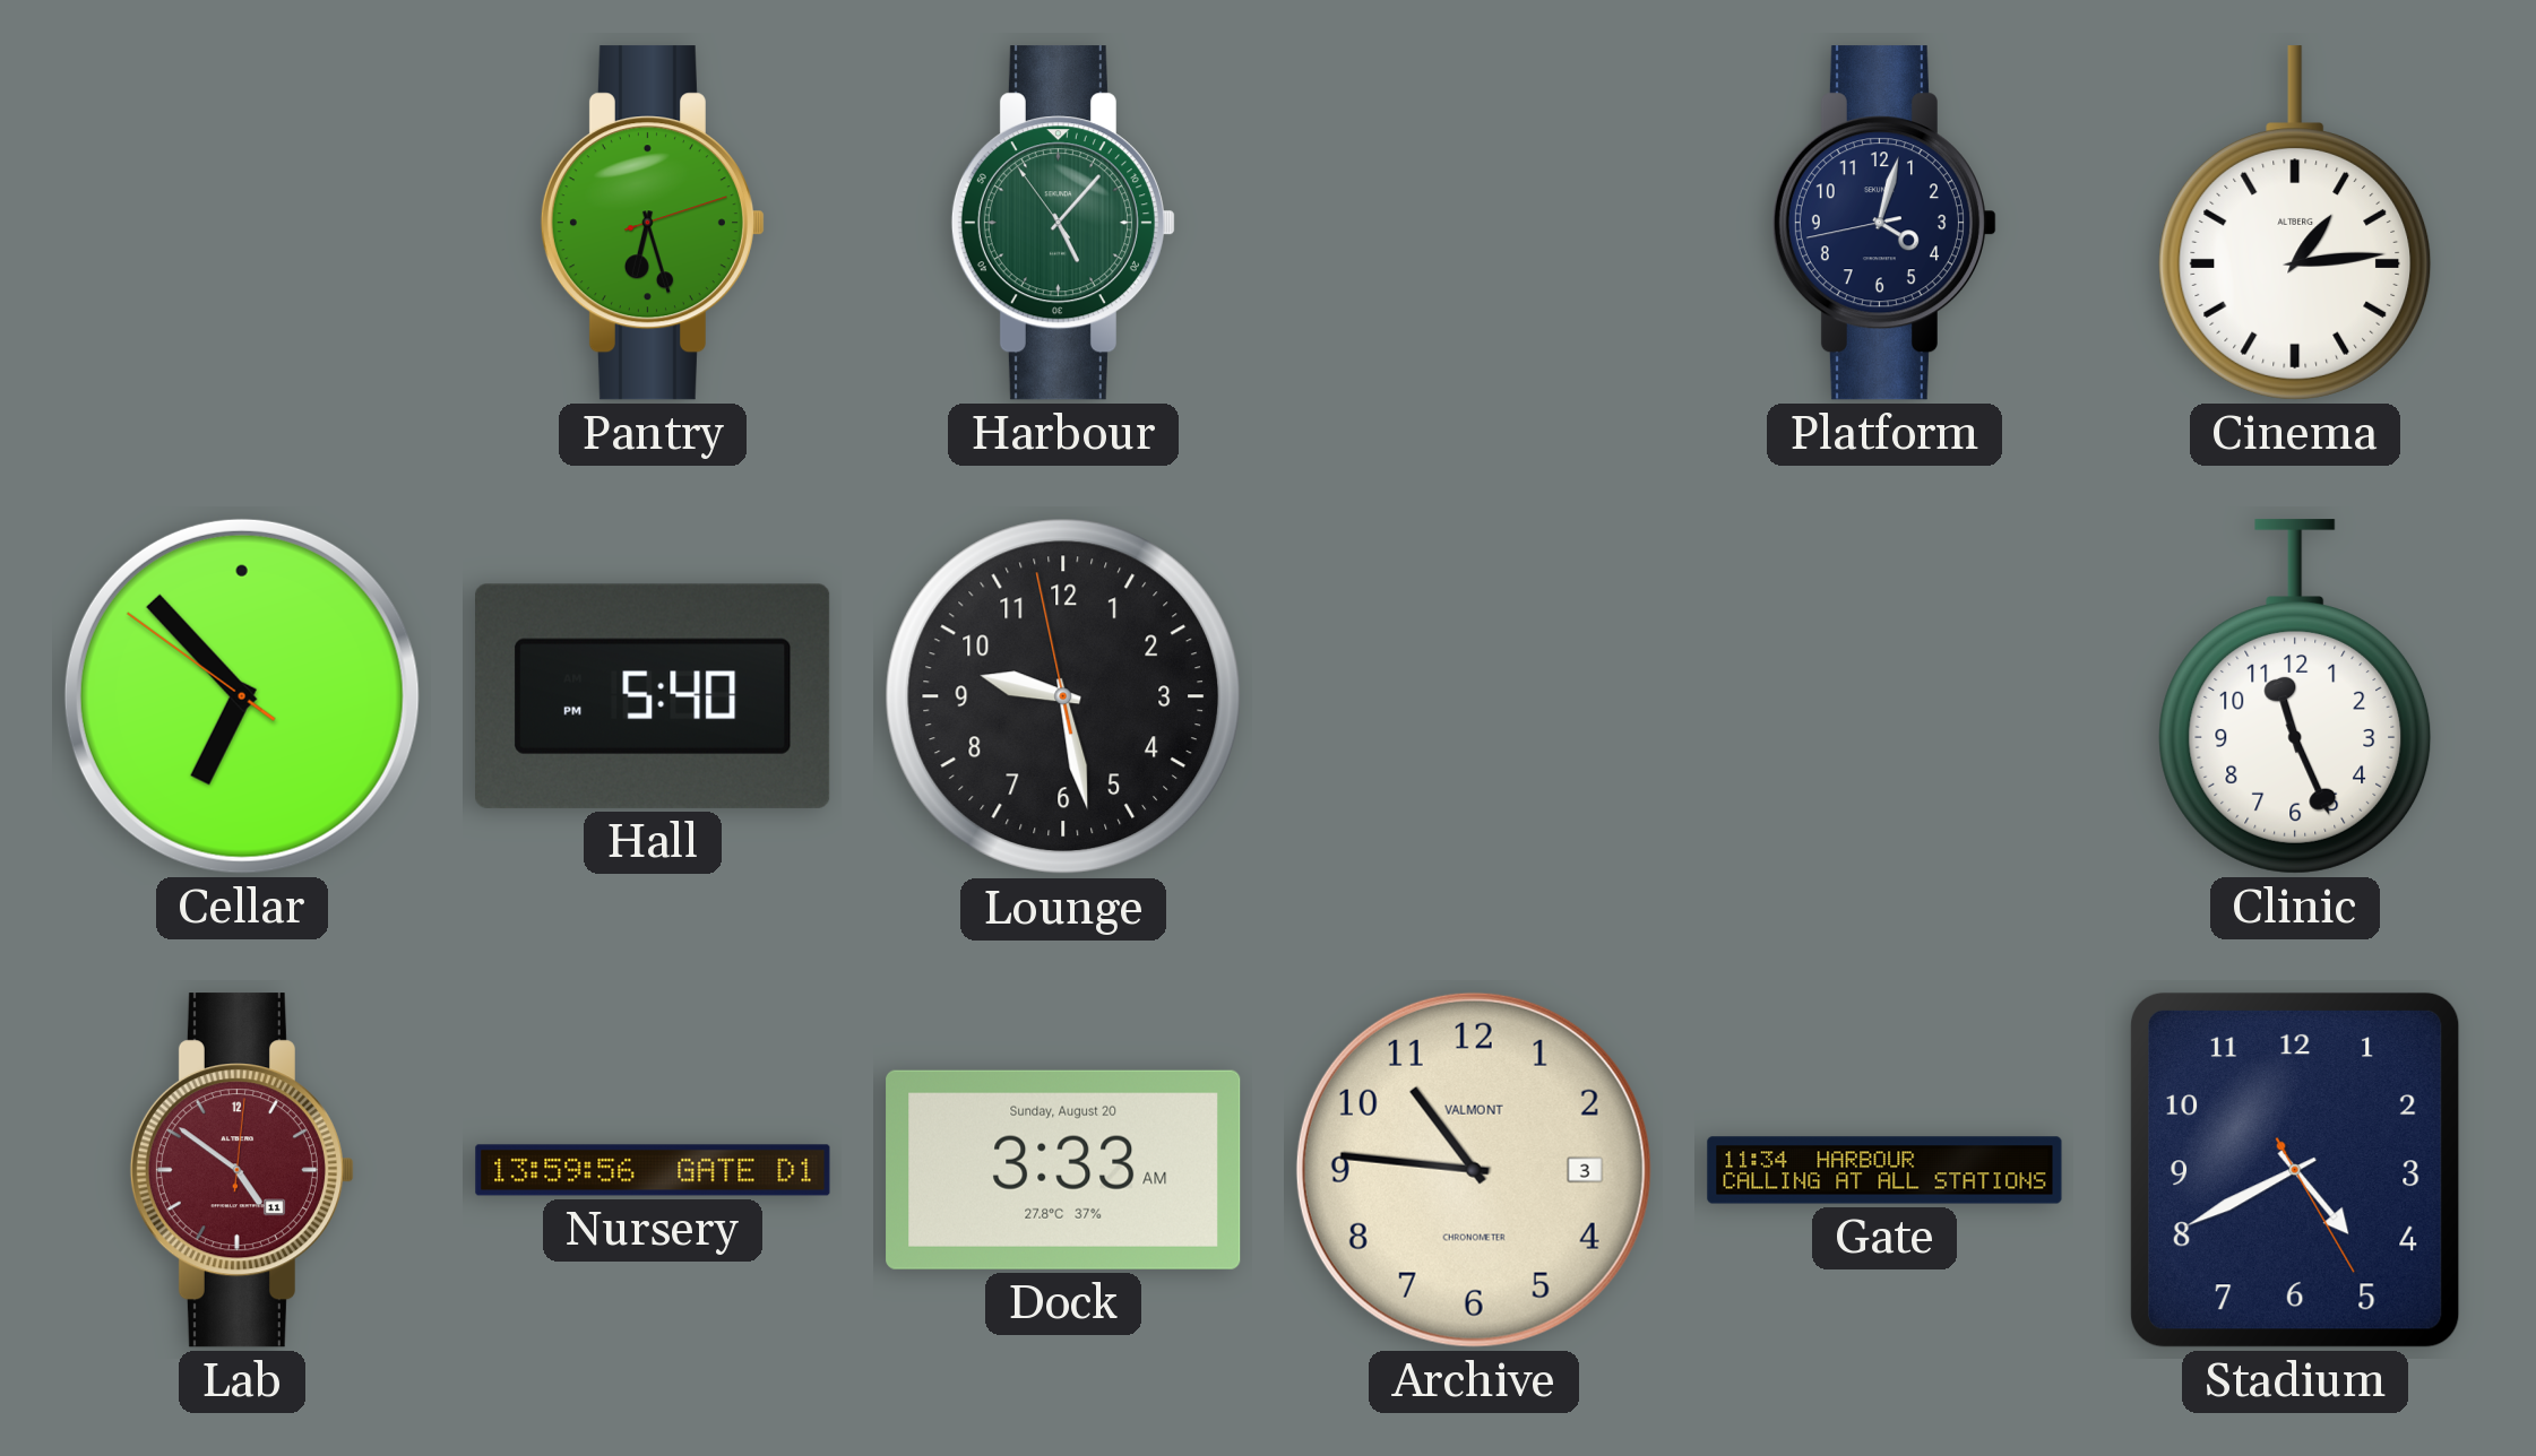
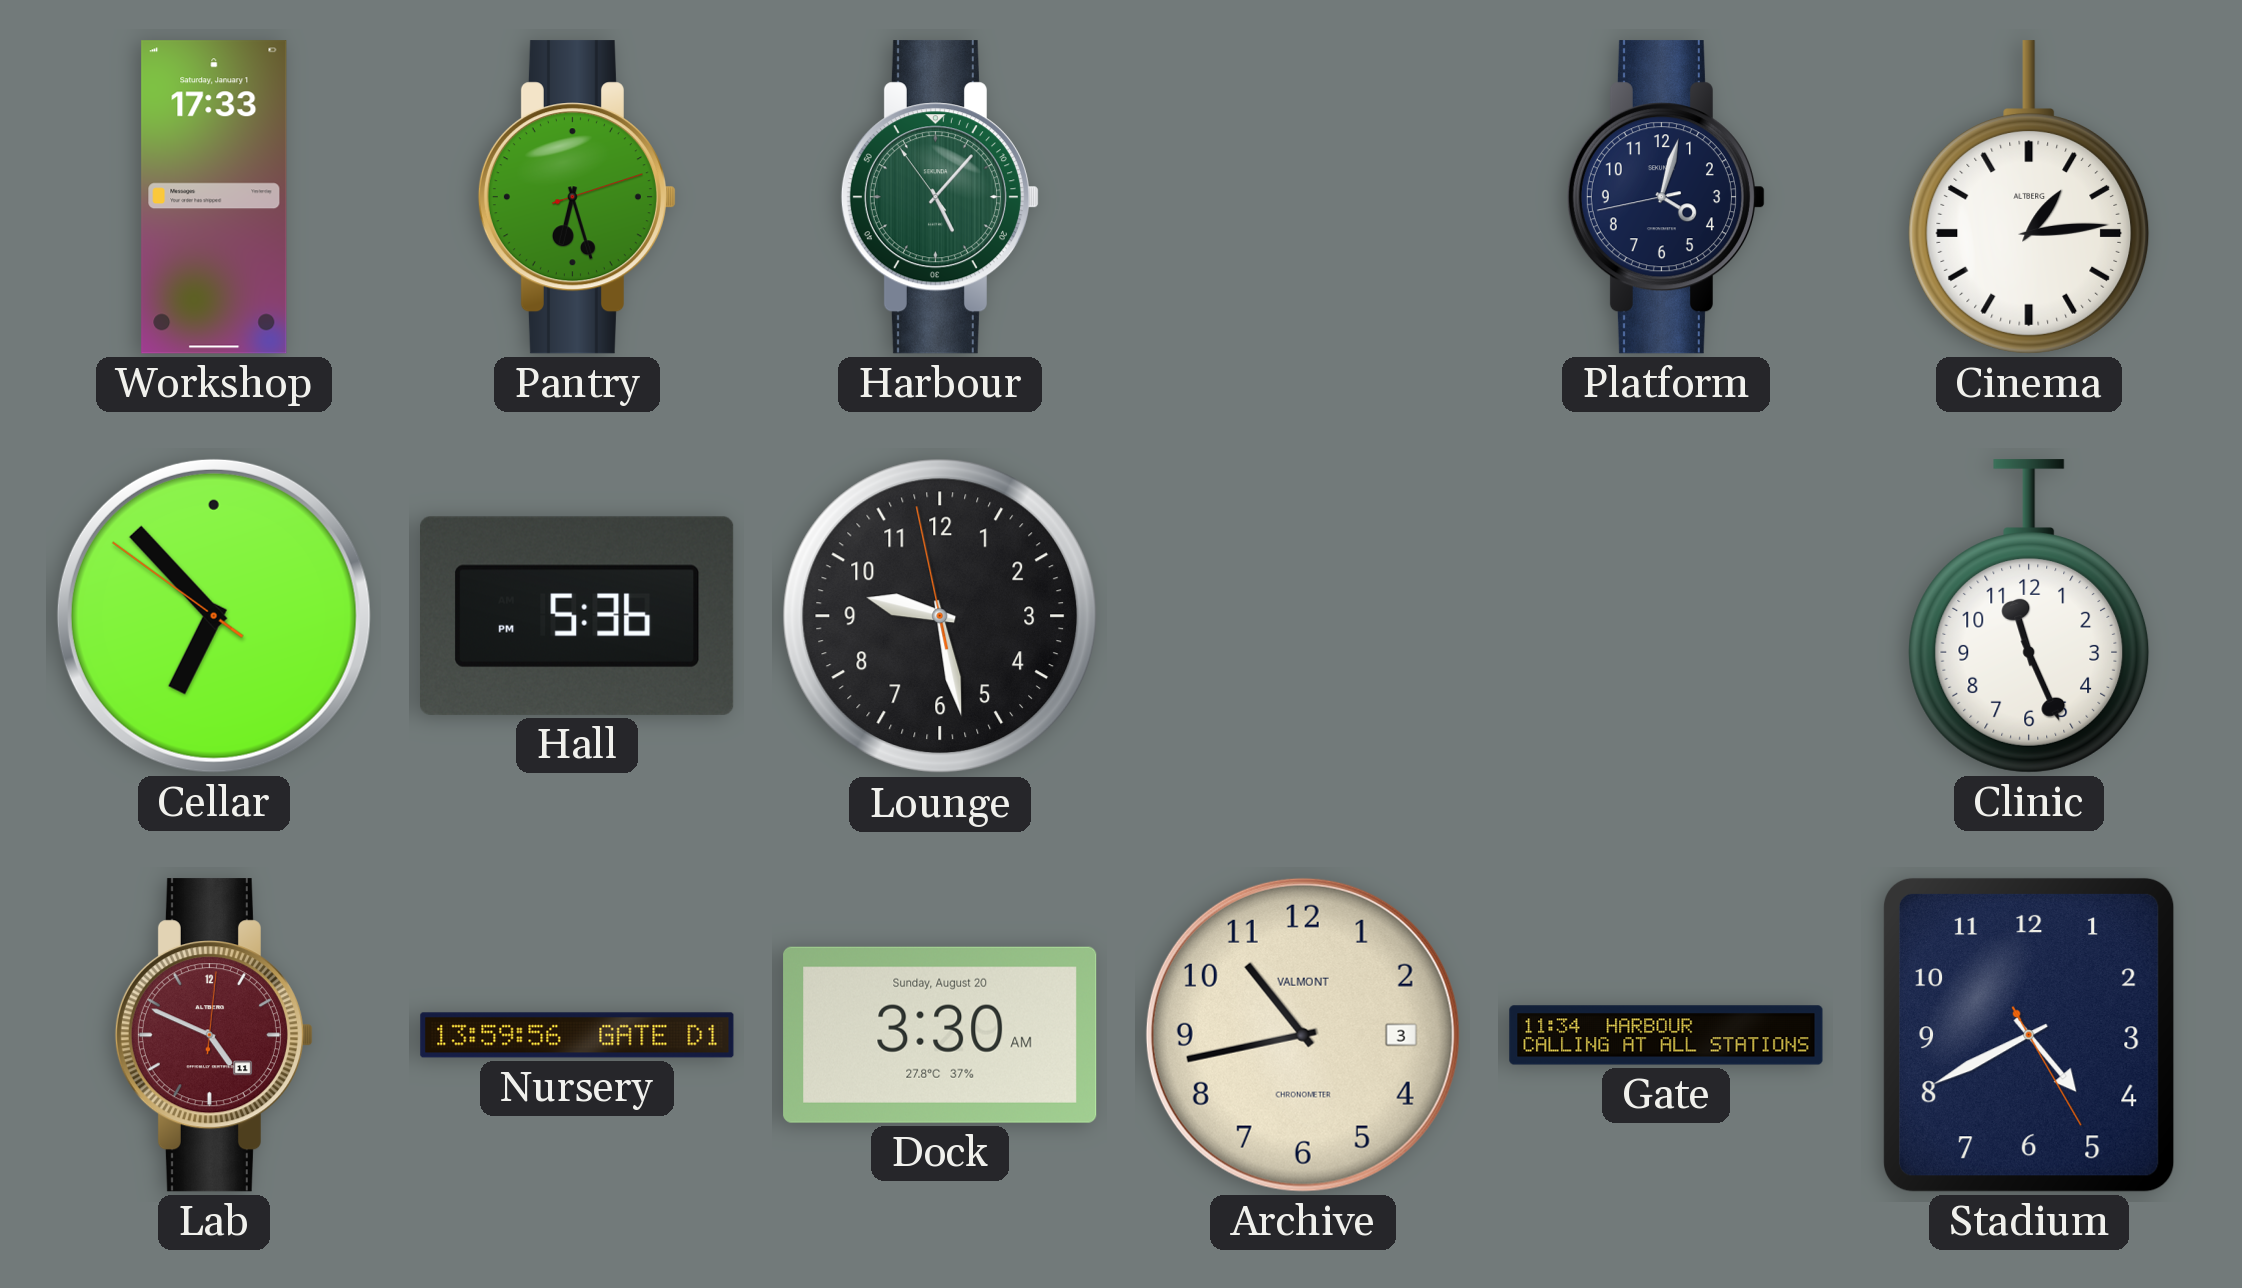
Workshop: none -> 17:33 (214, 197)
Hall: 5:40 -> 5:36 (578, 616)
Lab: 4:51 -> 4:49 (214, 1035)
Dock: 3:33 -> 3:30 (940, 1035)
Archive: 10:46 -> 10:43 (1303, 1035)
